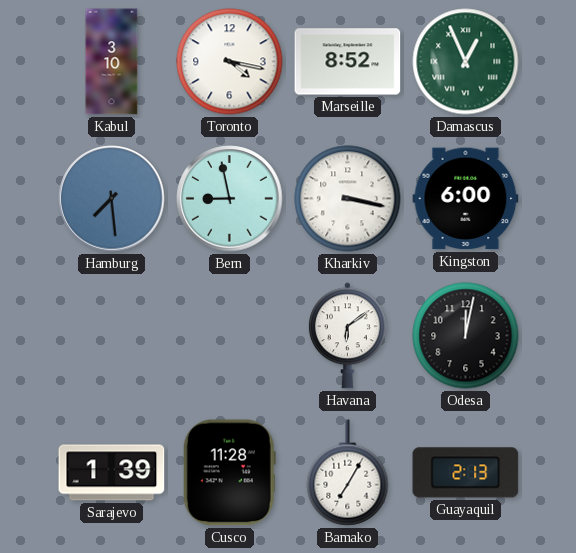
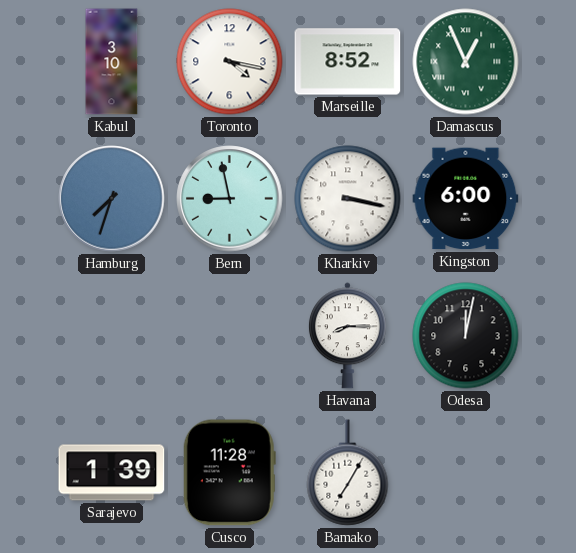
Hamburg: 7:29 -> 7:33 (112, 199)
Havana: 6:09 -> 8:15 (347, 336)
Guayaquil: 2:13 -> none (466, 473)
